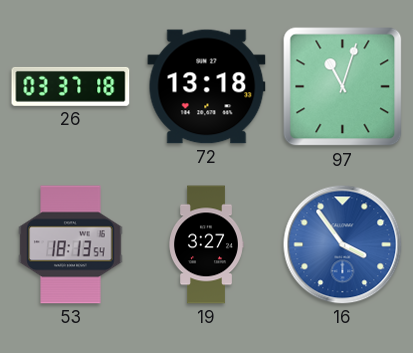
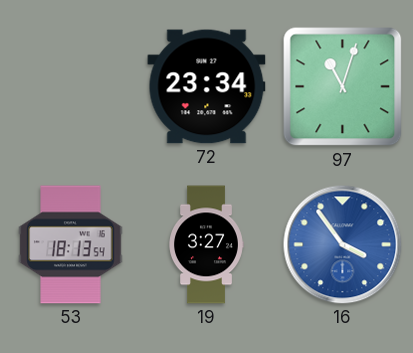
26: 03:37 -> none (71, 86)
72: 13:18 -> 23:34 (207, 87)
